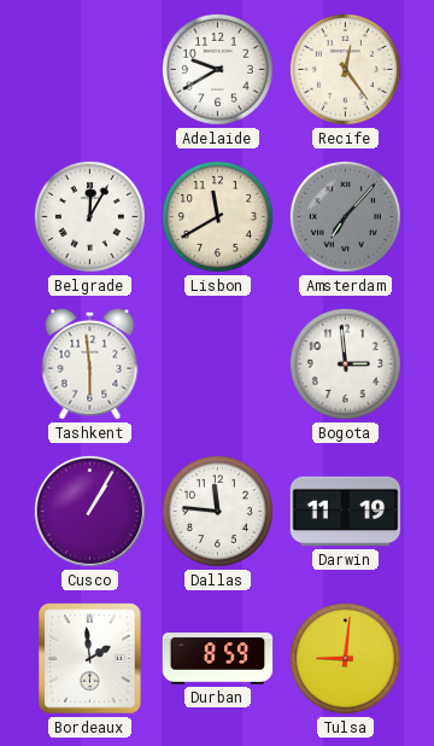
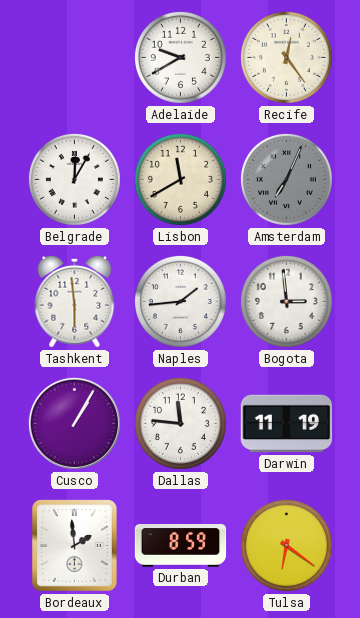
Amsterdam: 7:07 -> 7:04 (286, 179)
Naples: none -> 1:44 (180, 301)
Tulsa: 9:01 -> 6:21 (286, 545)
